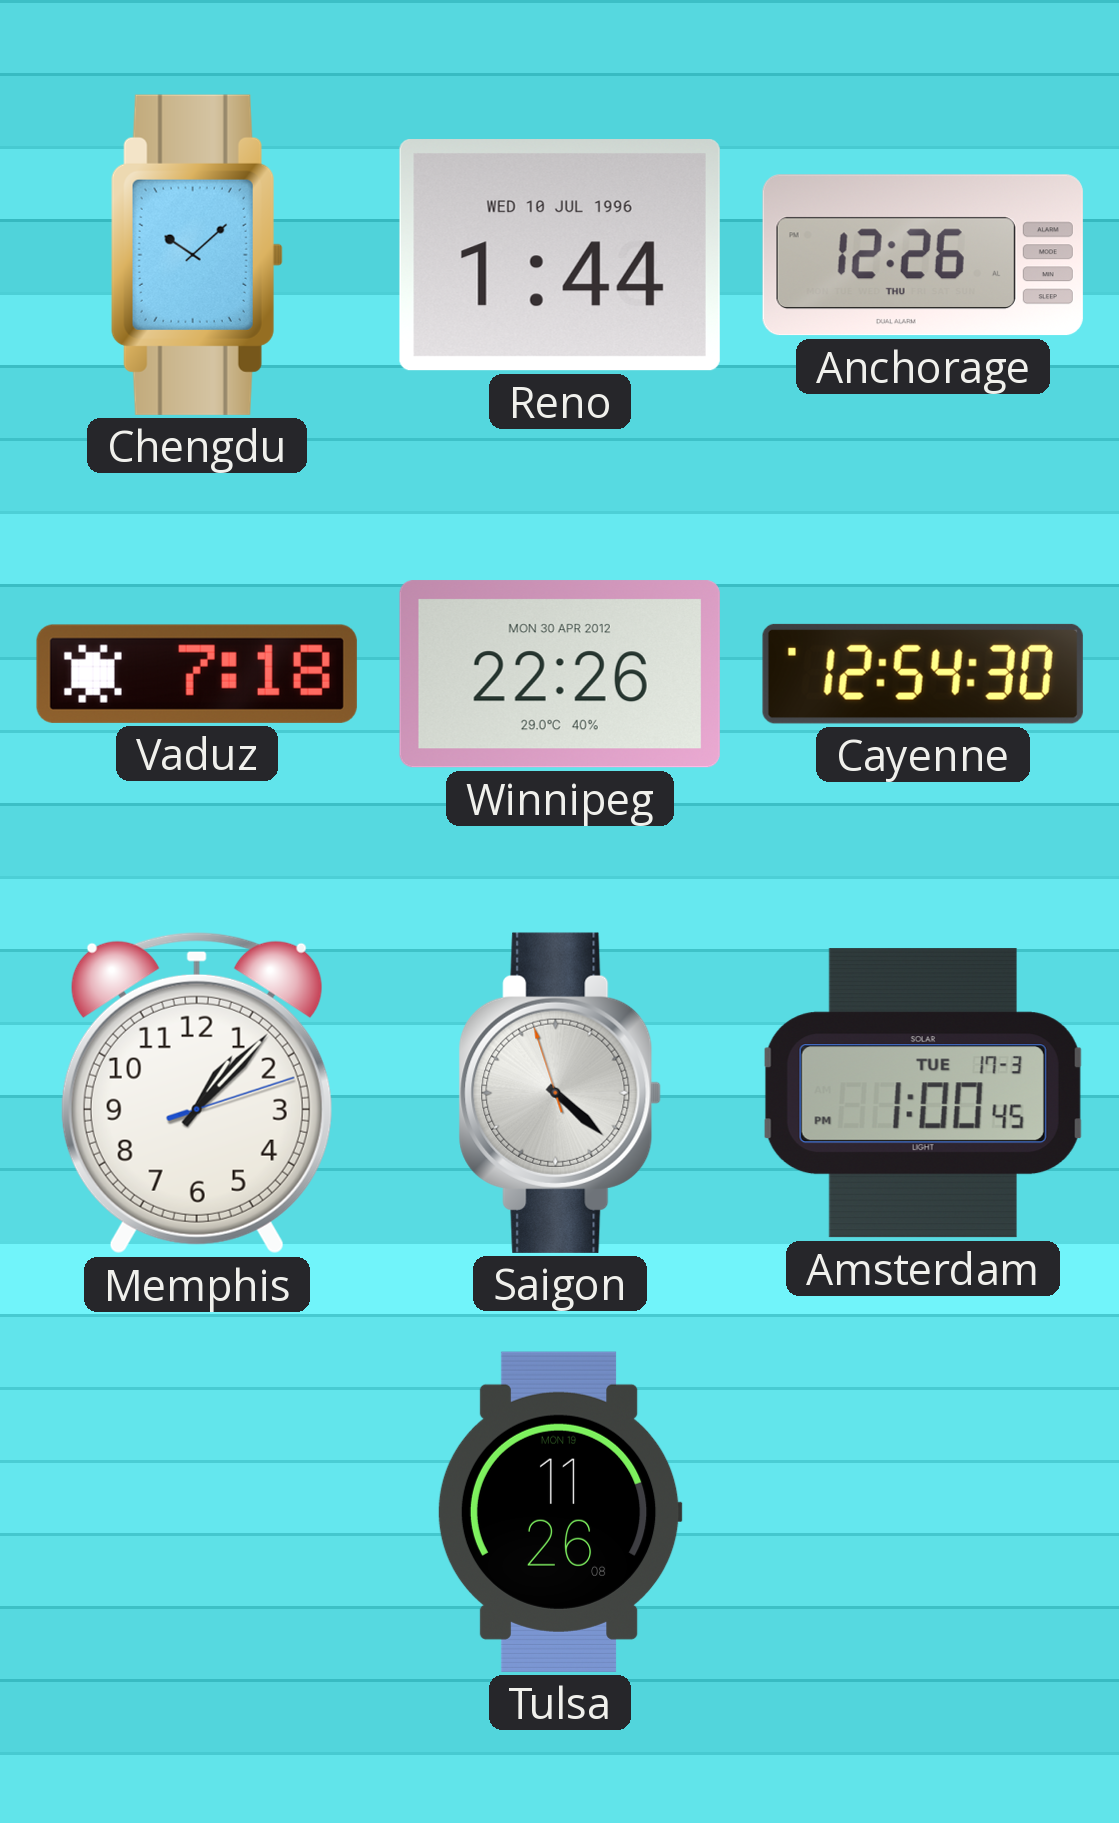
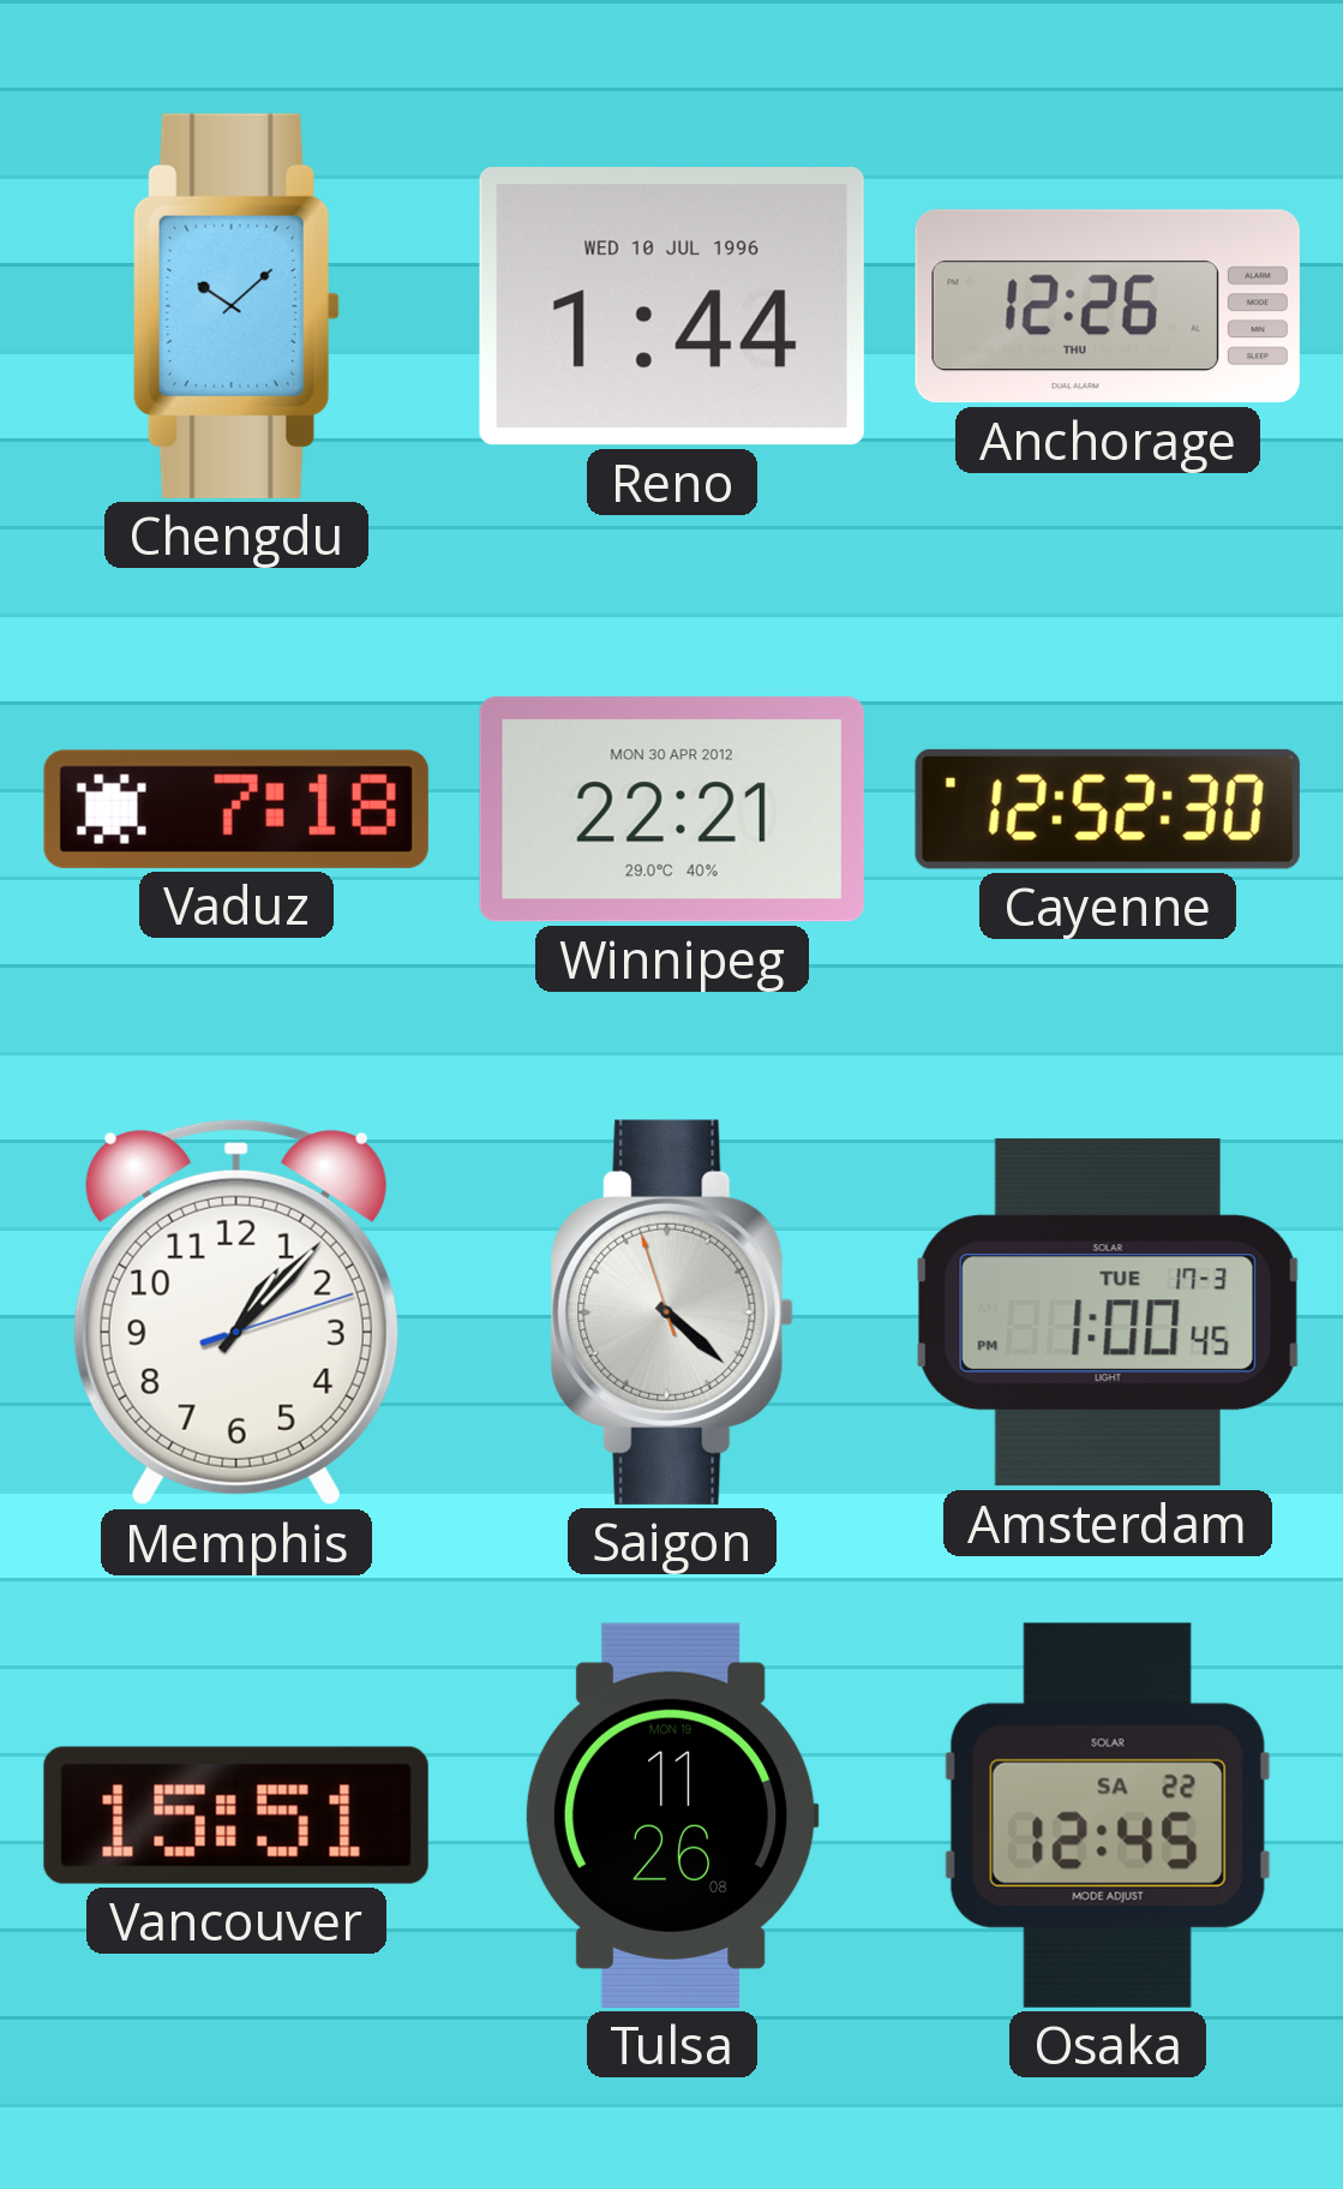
Winnipeg: 22:26 -> 22:21 (672, 809)
Cayenne: 12:54 -> 12:52 (1108, 809)
Vancouver: none -> 15:51 (236, 1816)
Osaka: none -> 12:45 (1108, 1816)
